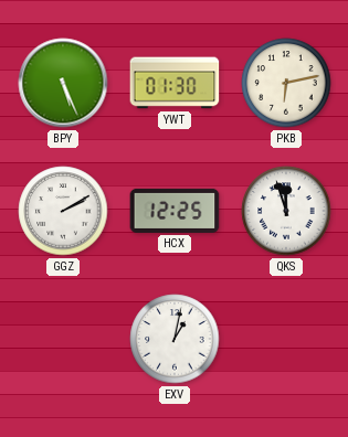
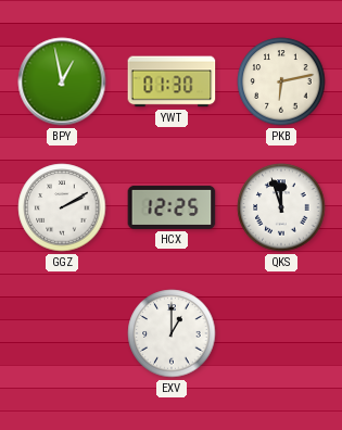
BPY: 5:26 -> 12:58 (62, 81)
EXV: 1:02 -> 1:00 (172, 333)
